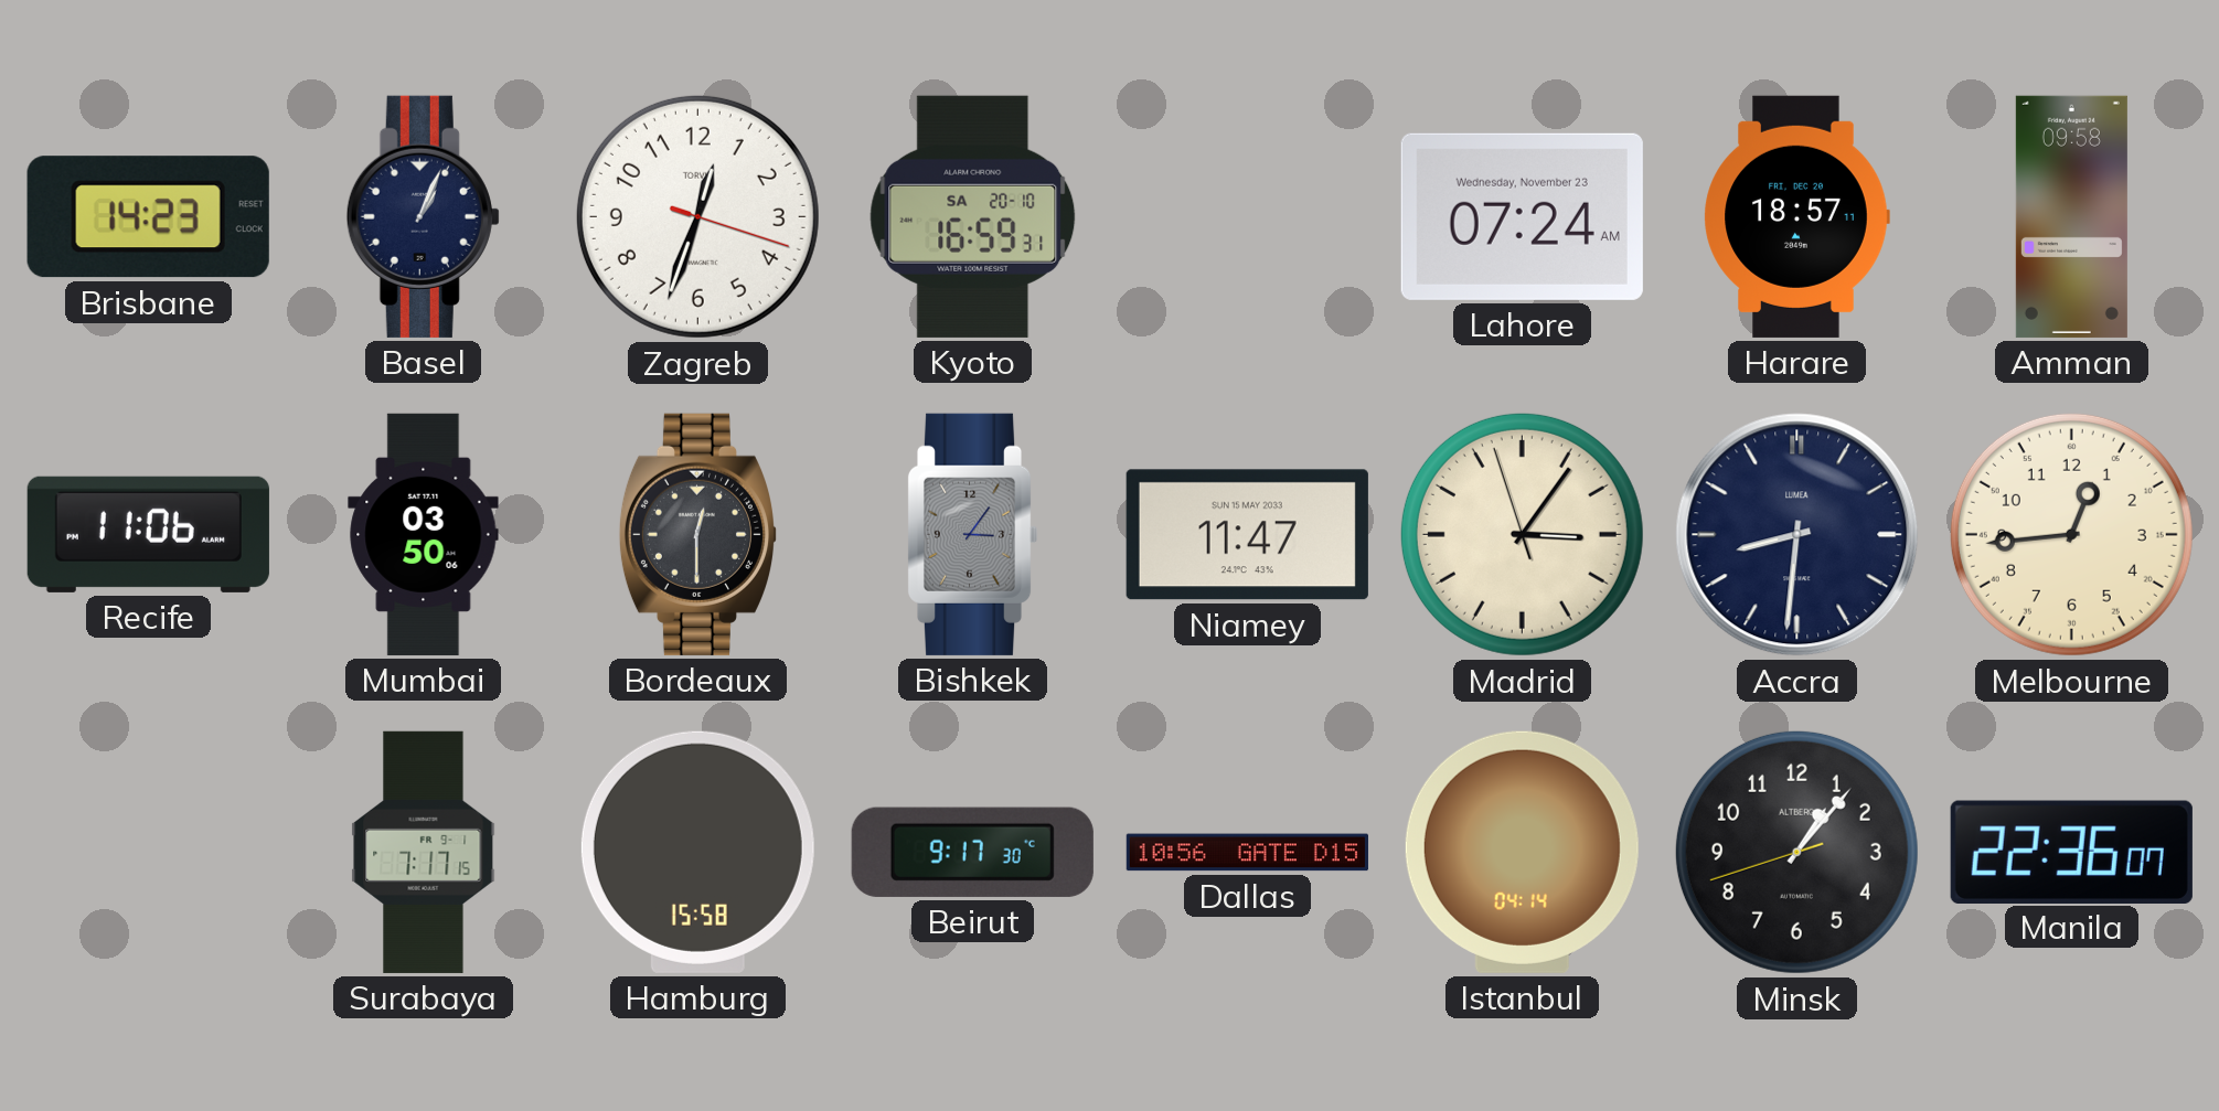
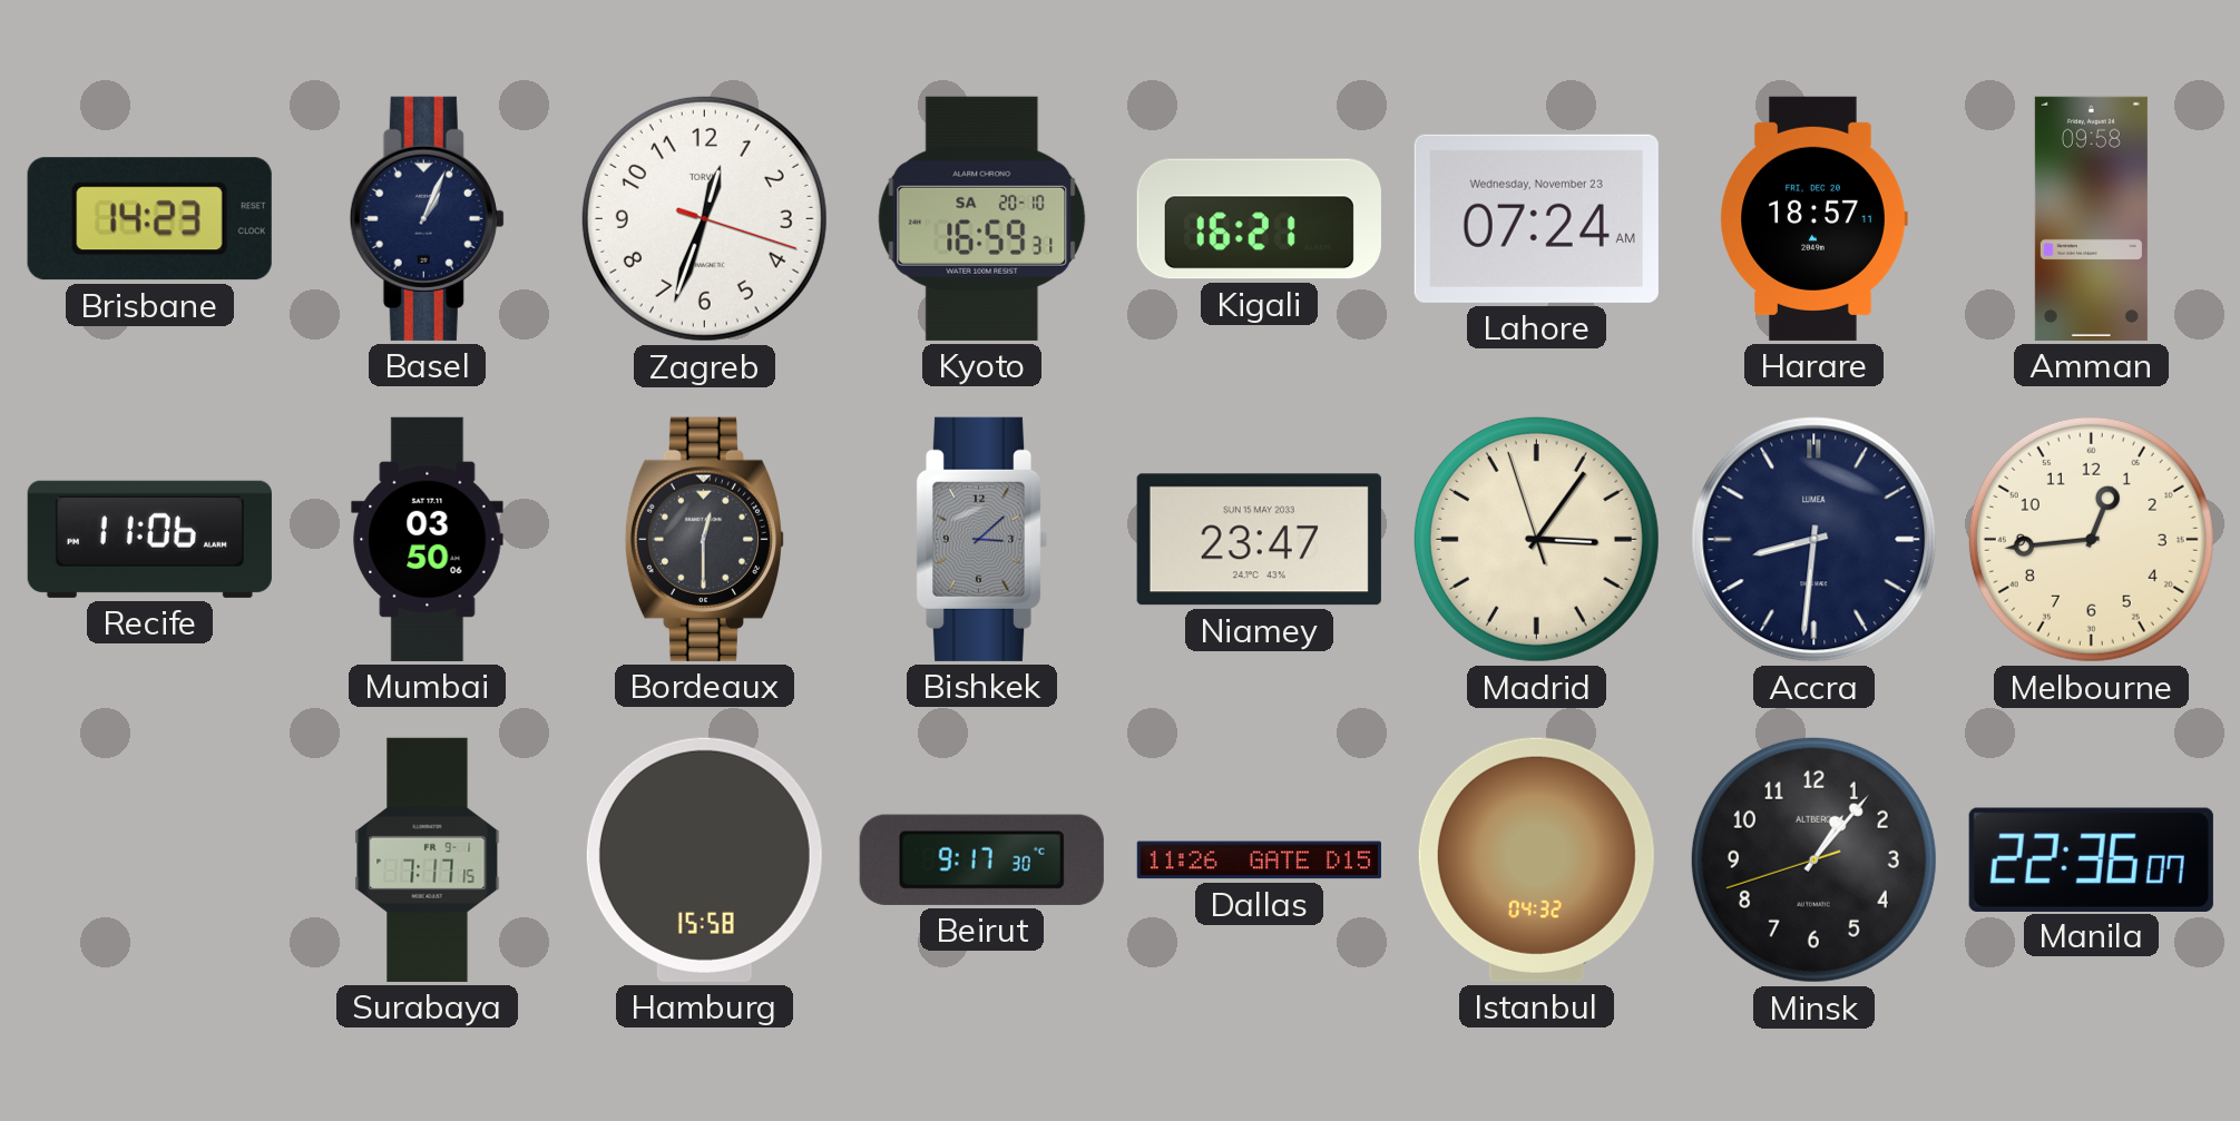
Kigali: none -> 16:21 (1259, 219)
Bishkek: 3:06 -> 3:08 (981, 539)
Niamey: 11:47 -> 23:47 (1259, 540)
Dallas: 10:56 -> 11:26 (1259, 861)
Istanbul: 04:14 -> 04:32 (1536, 859)
